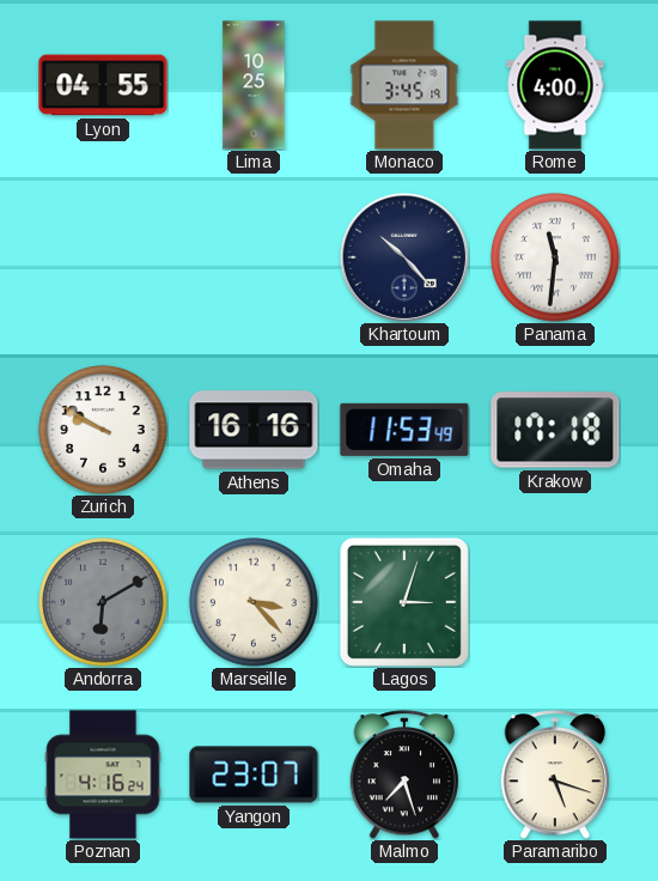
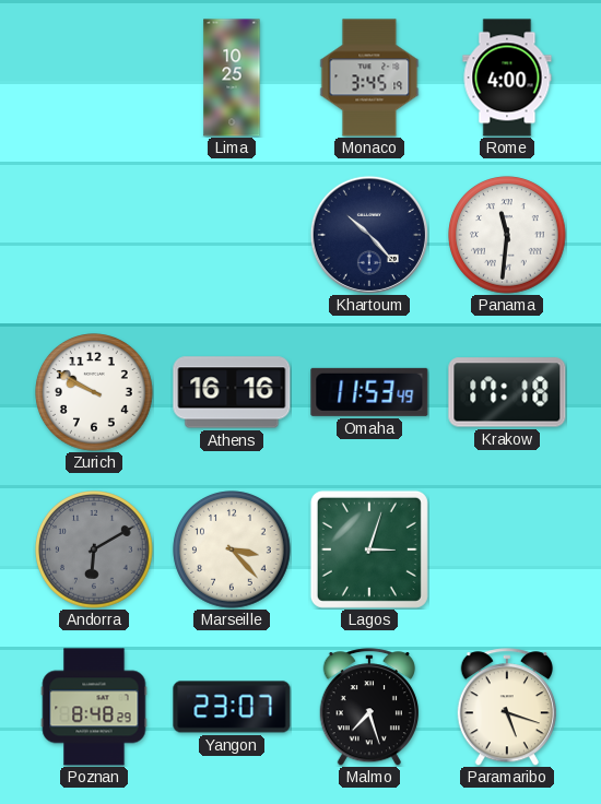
Lyon: 04:55 -> none (103, 85)
Poznan: 4:16 -> 8:48 (94, 707)
